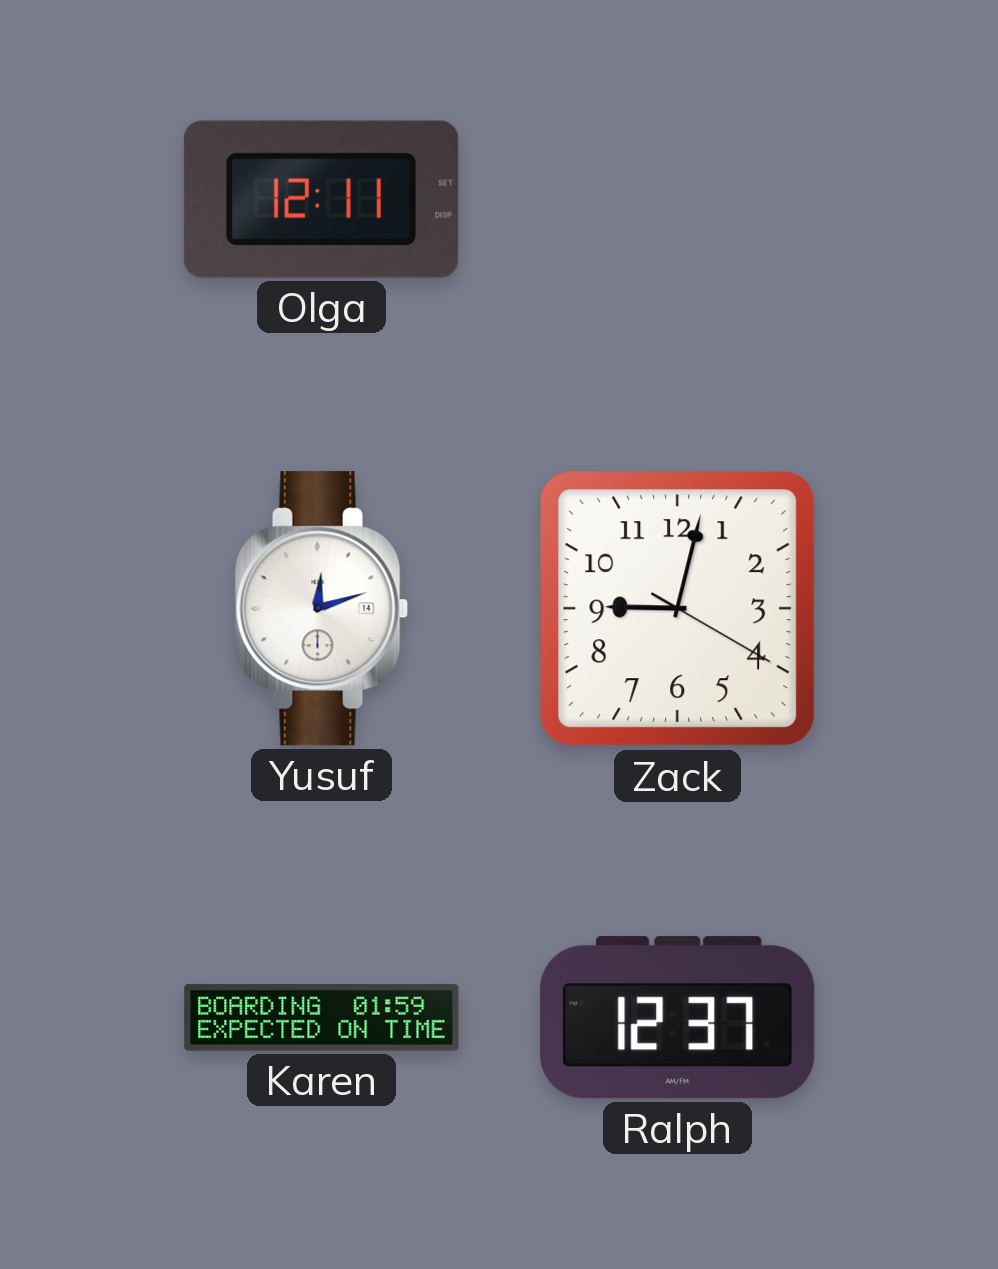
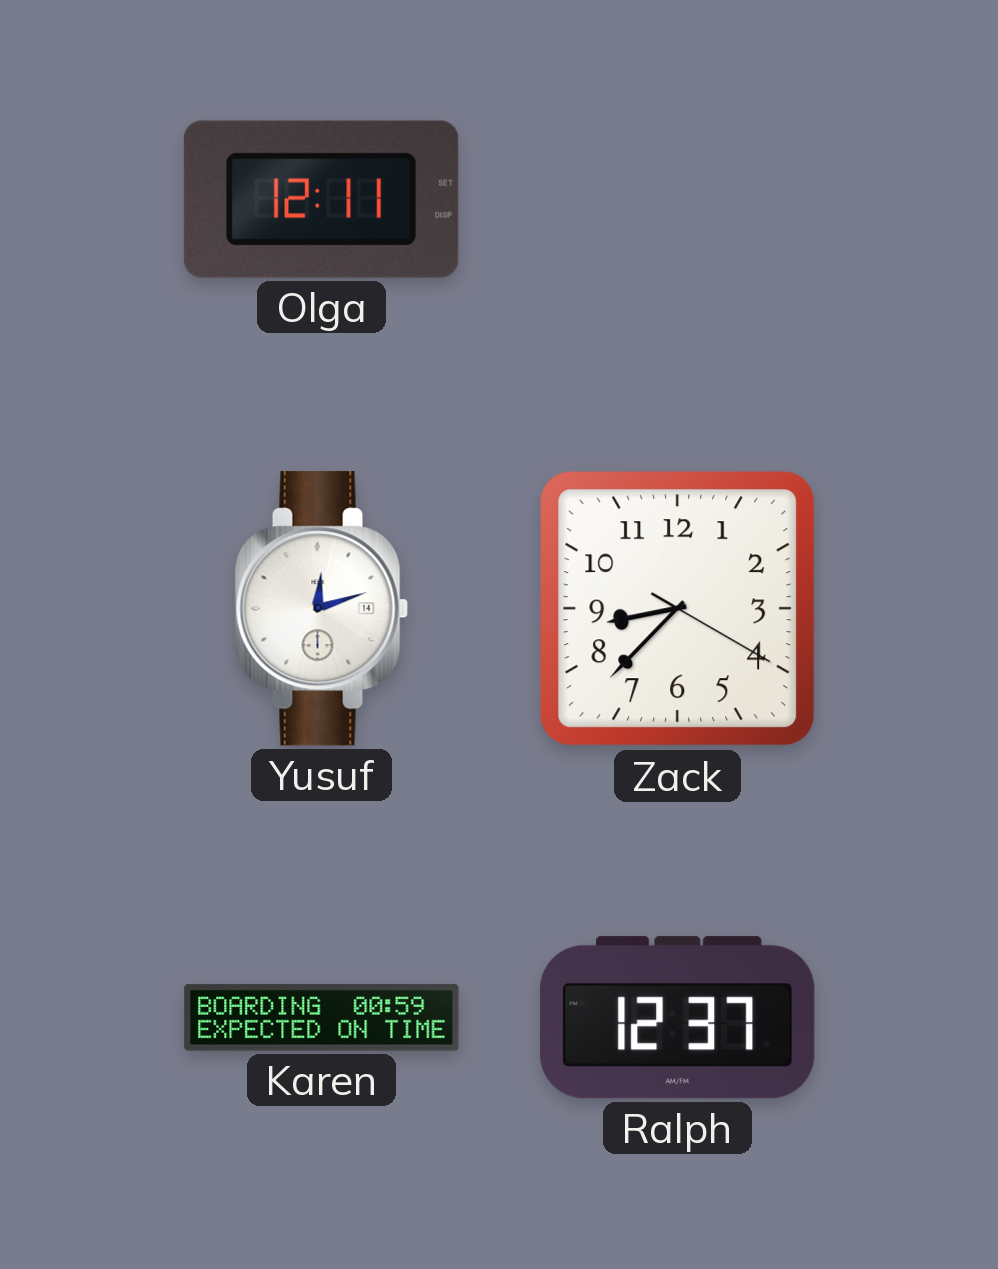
Zack: 9:02 -> 8:37 (678, 609)
Karen: 01:59 -> 00:59 (322, 1018)
